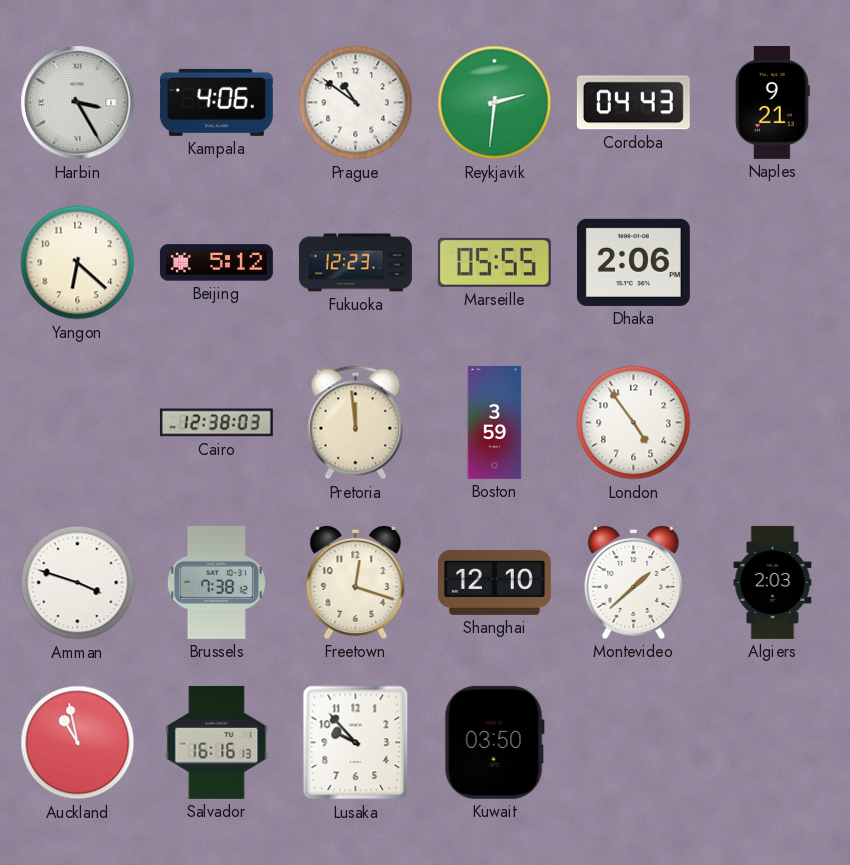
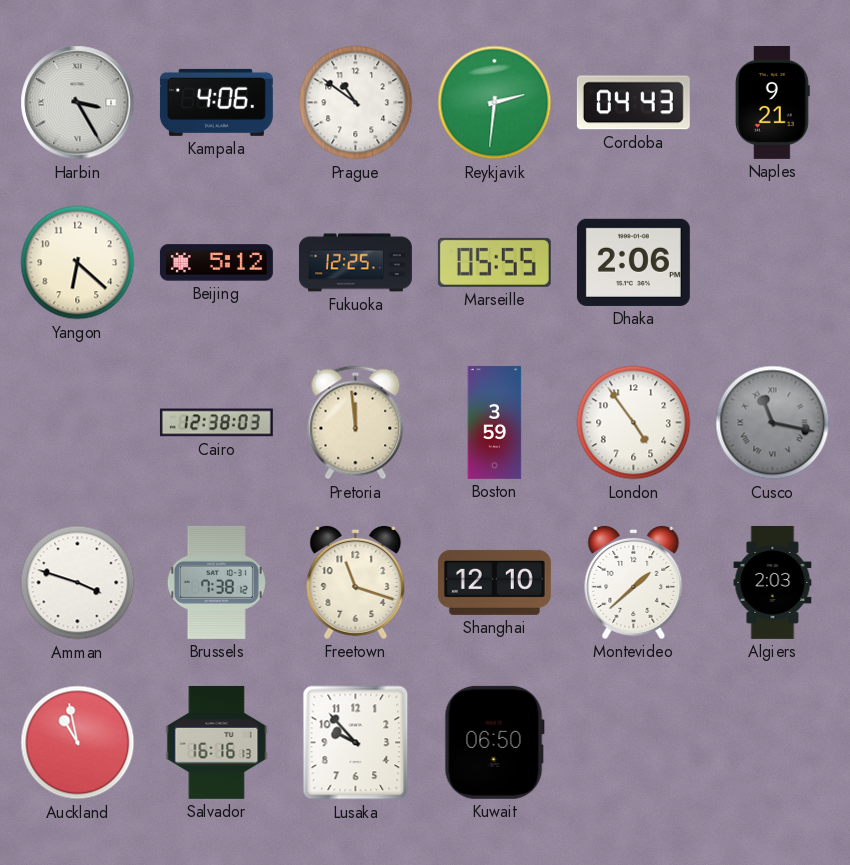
Fukuoka: 12:23 -> 12:25 (355, 263)
Cusco: none -> 11:17 (773, 423)
Freetown: 12:18 -> 11:18 (356, 582)
Kuwait: 03:50 -> 06:50 (494, 742)
